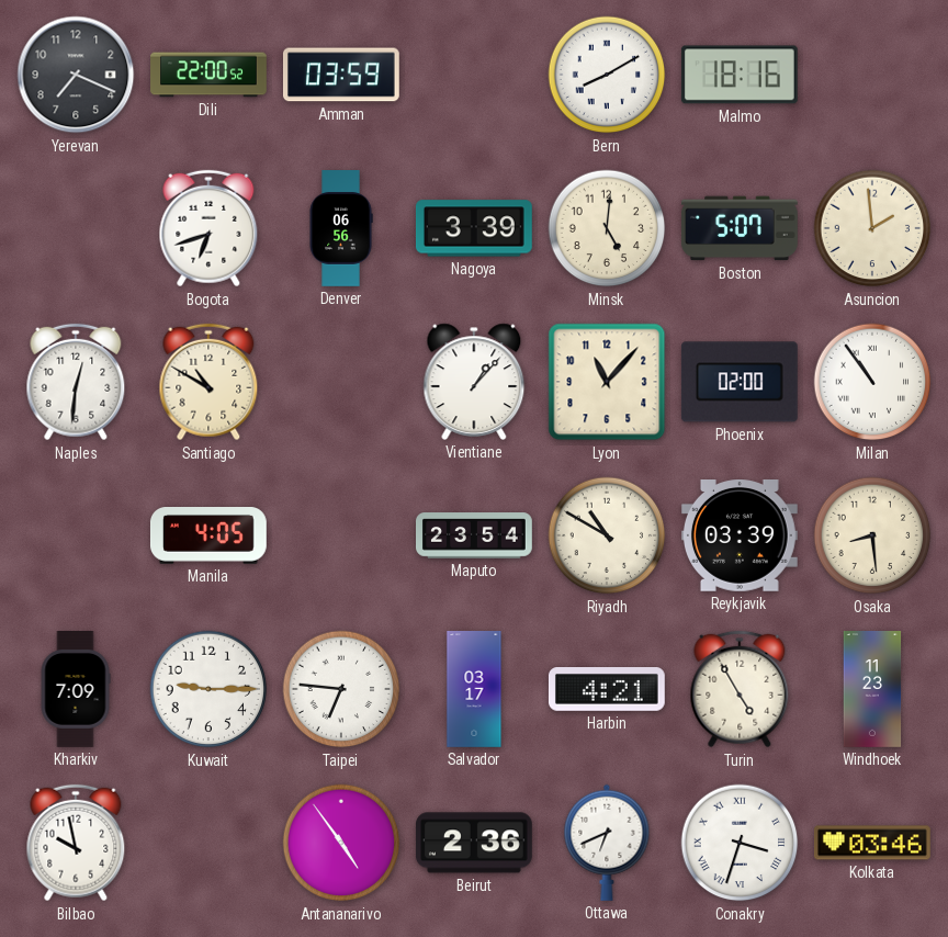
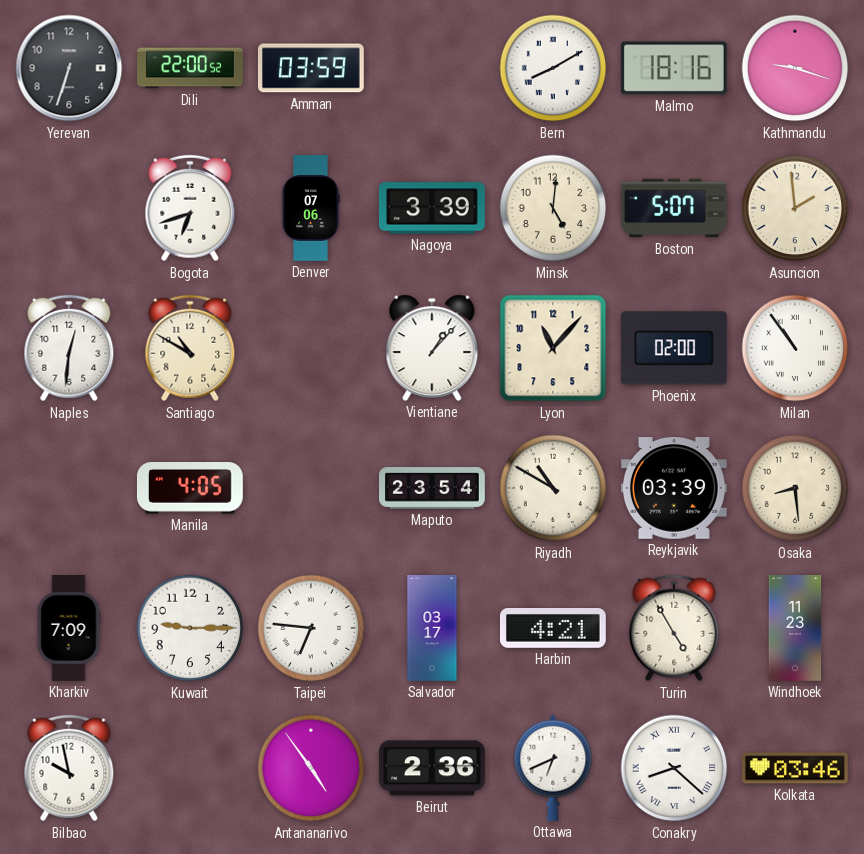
Yerevan: 7:19 -> 6:33 (69, 68)
Kathmandu: none -> 9:18 (795, 68)
Denver: 06:56 -> 07:06 (311, 209)
Conakry: 3:33 -> 8:22 (674, 768)
